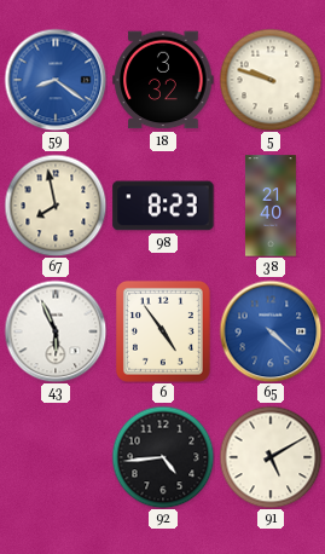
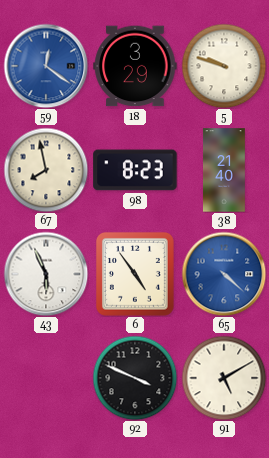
59: 8:21 -> 12:21 (46, 66)
18: 3:32 -> 3:29 (135, 66)
92: 4:44 -> 3:49 (135, 378)
